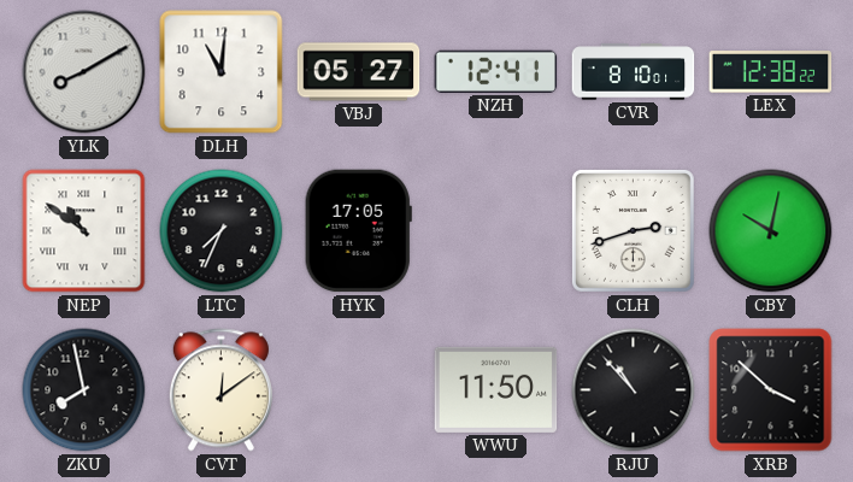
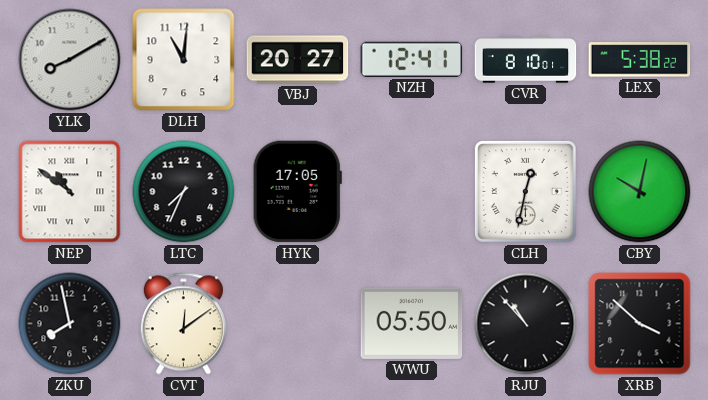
VBJ: 05:27 -> 20:27 (298, 60)
LEX: 12:38 -> 5:38 (640, 60)
CLH: 2:42 -> 12:32 (525, 191)
WWU: 11:50 -> 05:50 (412, 323)
